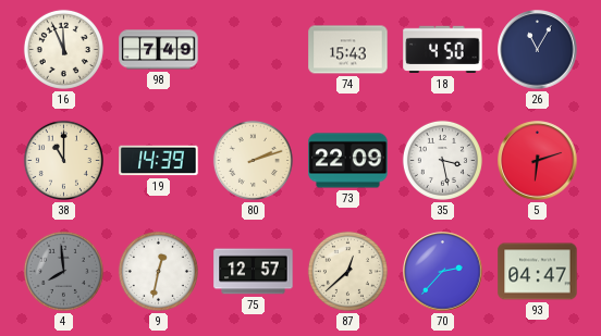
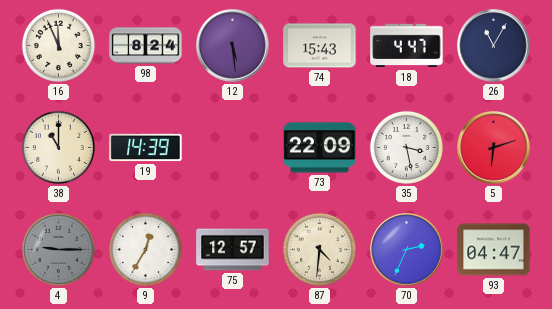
98: 7:49 -> 8:24 (146, 46)
12: none -> 5:29 (233, 46)
18: 4:50 -> 4:47 (407, 46)
80: 2:12 -> none (253, 160)
4: 7:59 -> 9:15 (58, 249)
9: 12:32 -> 12:35 (145, 249)
87: 12:38 -> 4:31 (319, 249)
70: 2:37 -> 2:34 (407, 250)
